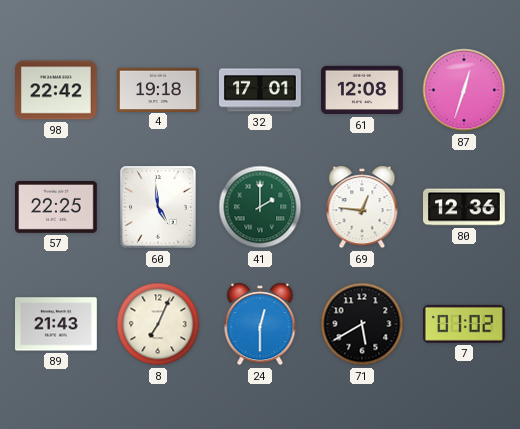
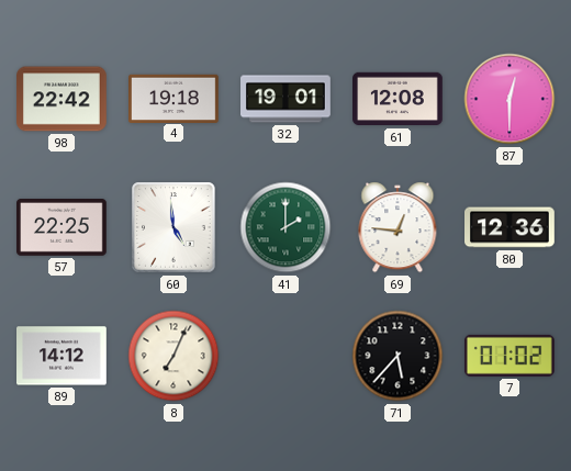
32: 17:01 -> 19:01 (287, 99)
87: 12:33 -> 12:30 (510, 99)
89: 21:43 -> 14:12 (63, 356)
24: 12:30 -> none (260, 324)
71: 5:40 -> 5:37 (398, 356)
